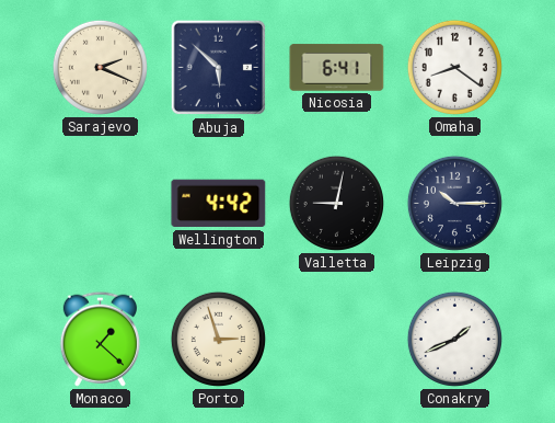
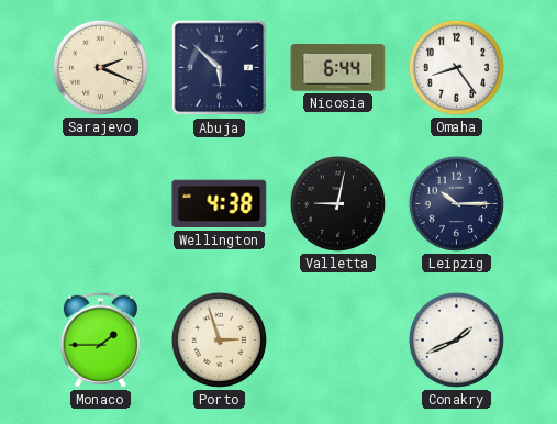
Nicosia: 6:41 -> 6:44 (338, 68)
Omaha: 8:21 -> 8:24 (456, 67)
Wellington: 4:42 -> 4:38 (220, 204)
Monaco: 1:22 -> 1:45 (100, 339)
